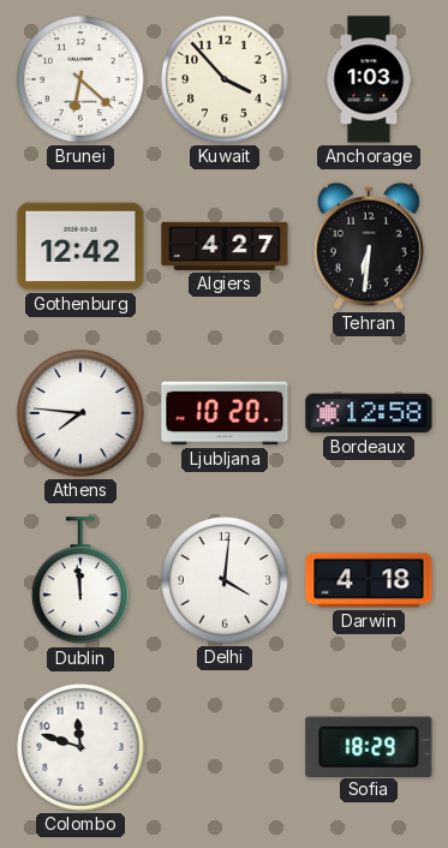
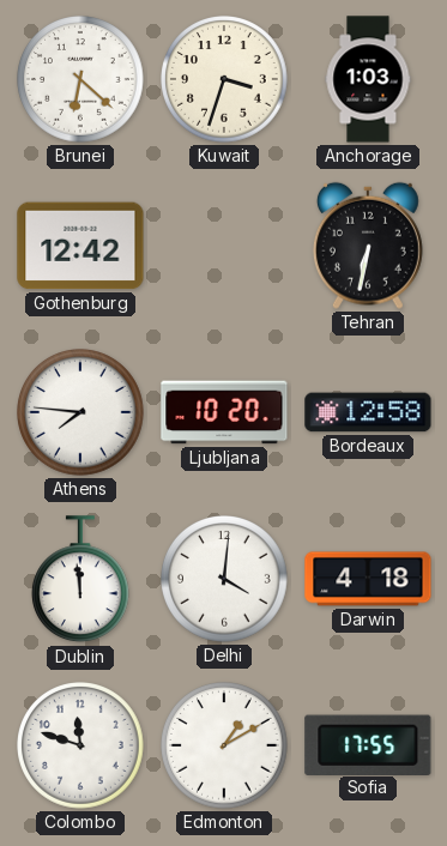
Kuwait: 3:53 -> 3:33 (225, 80)
Algiers: 4:27 -> none (225, 246)
Tehran: 6:31 -> 6:32 (368, 246)
Edmonton: none -> 1:10 (225, 747)
Sofia: 18:29 -> 17:55 (368, 744)
